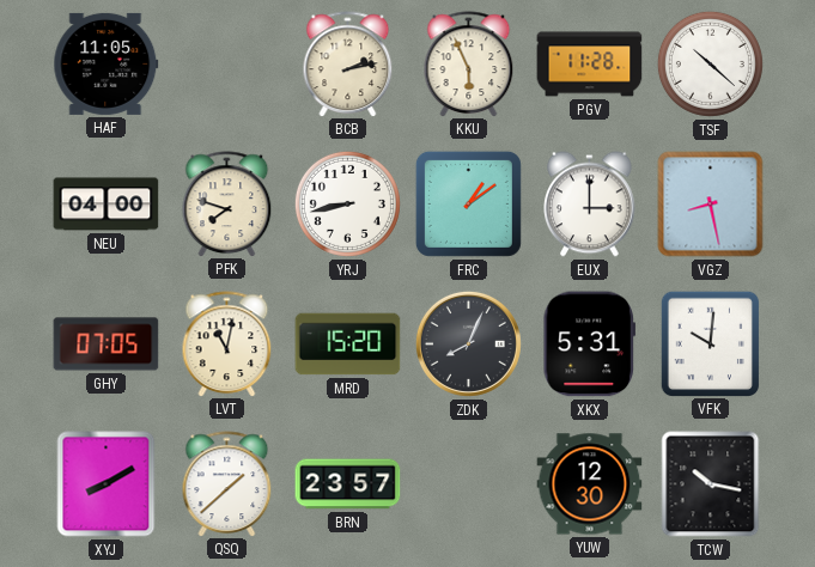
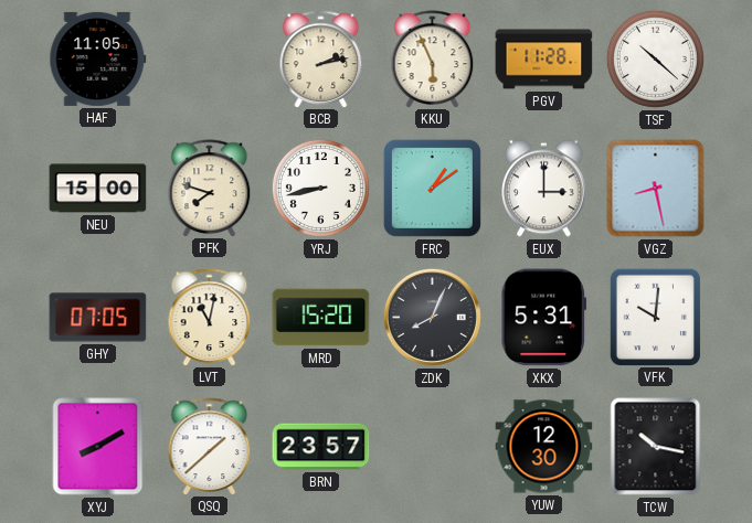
NEU: 04:00 -> 15:00 (98, 189)
